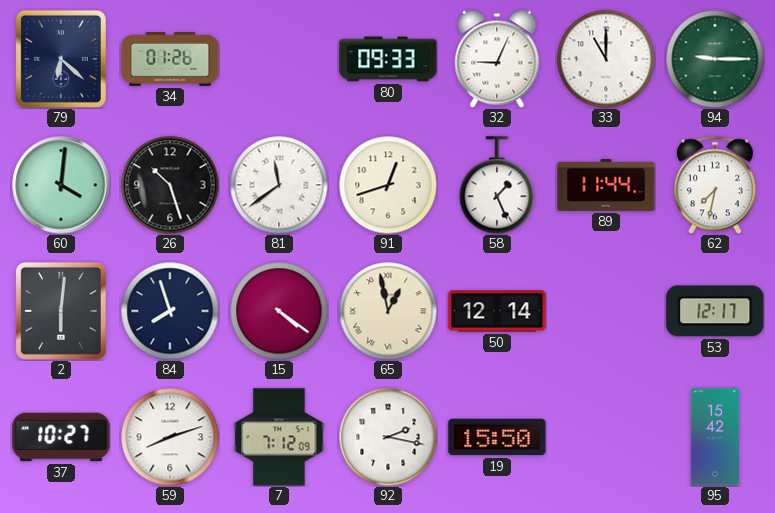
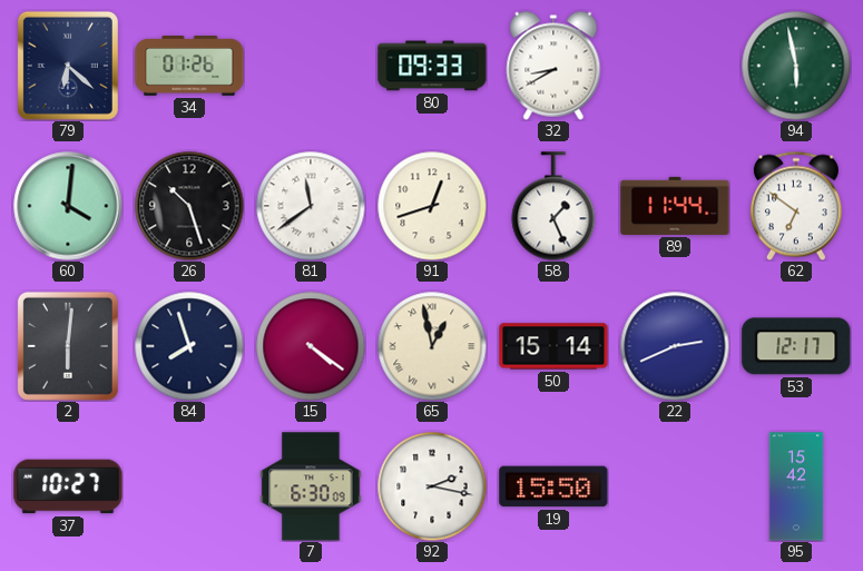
32: 9:04 -> 8:40 (553, 66)
33: 11:00 -> none (606, 59)
94: 9:15 -> 5:58 (796, 66)
62: 7:32 -> 6:51 (796, 206)
50: 12:14 -> 15:14 (553, 346)
22: none -> 2:41 (675, 346)
59: 8:12 -> none (170, 437)
7: 7:12 -> 6:30 (311, 486)
